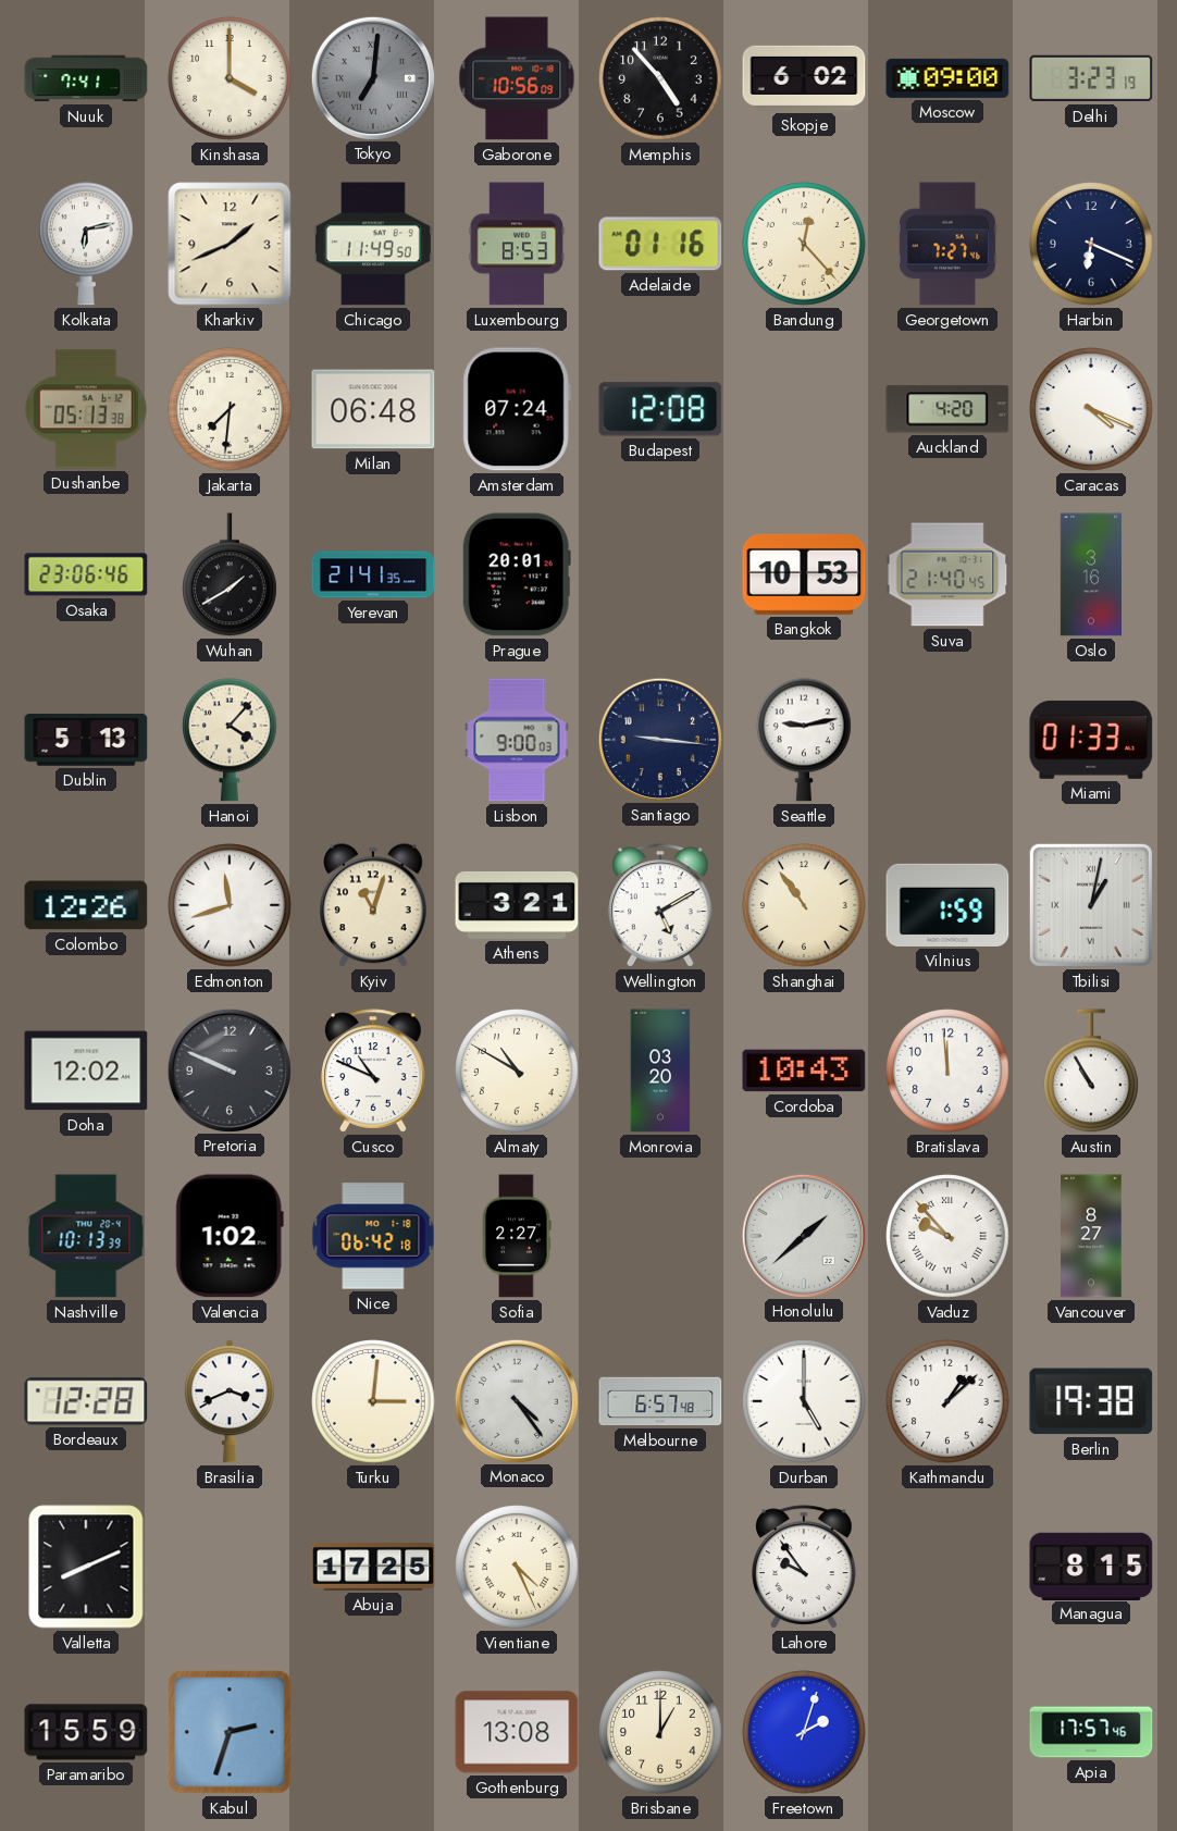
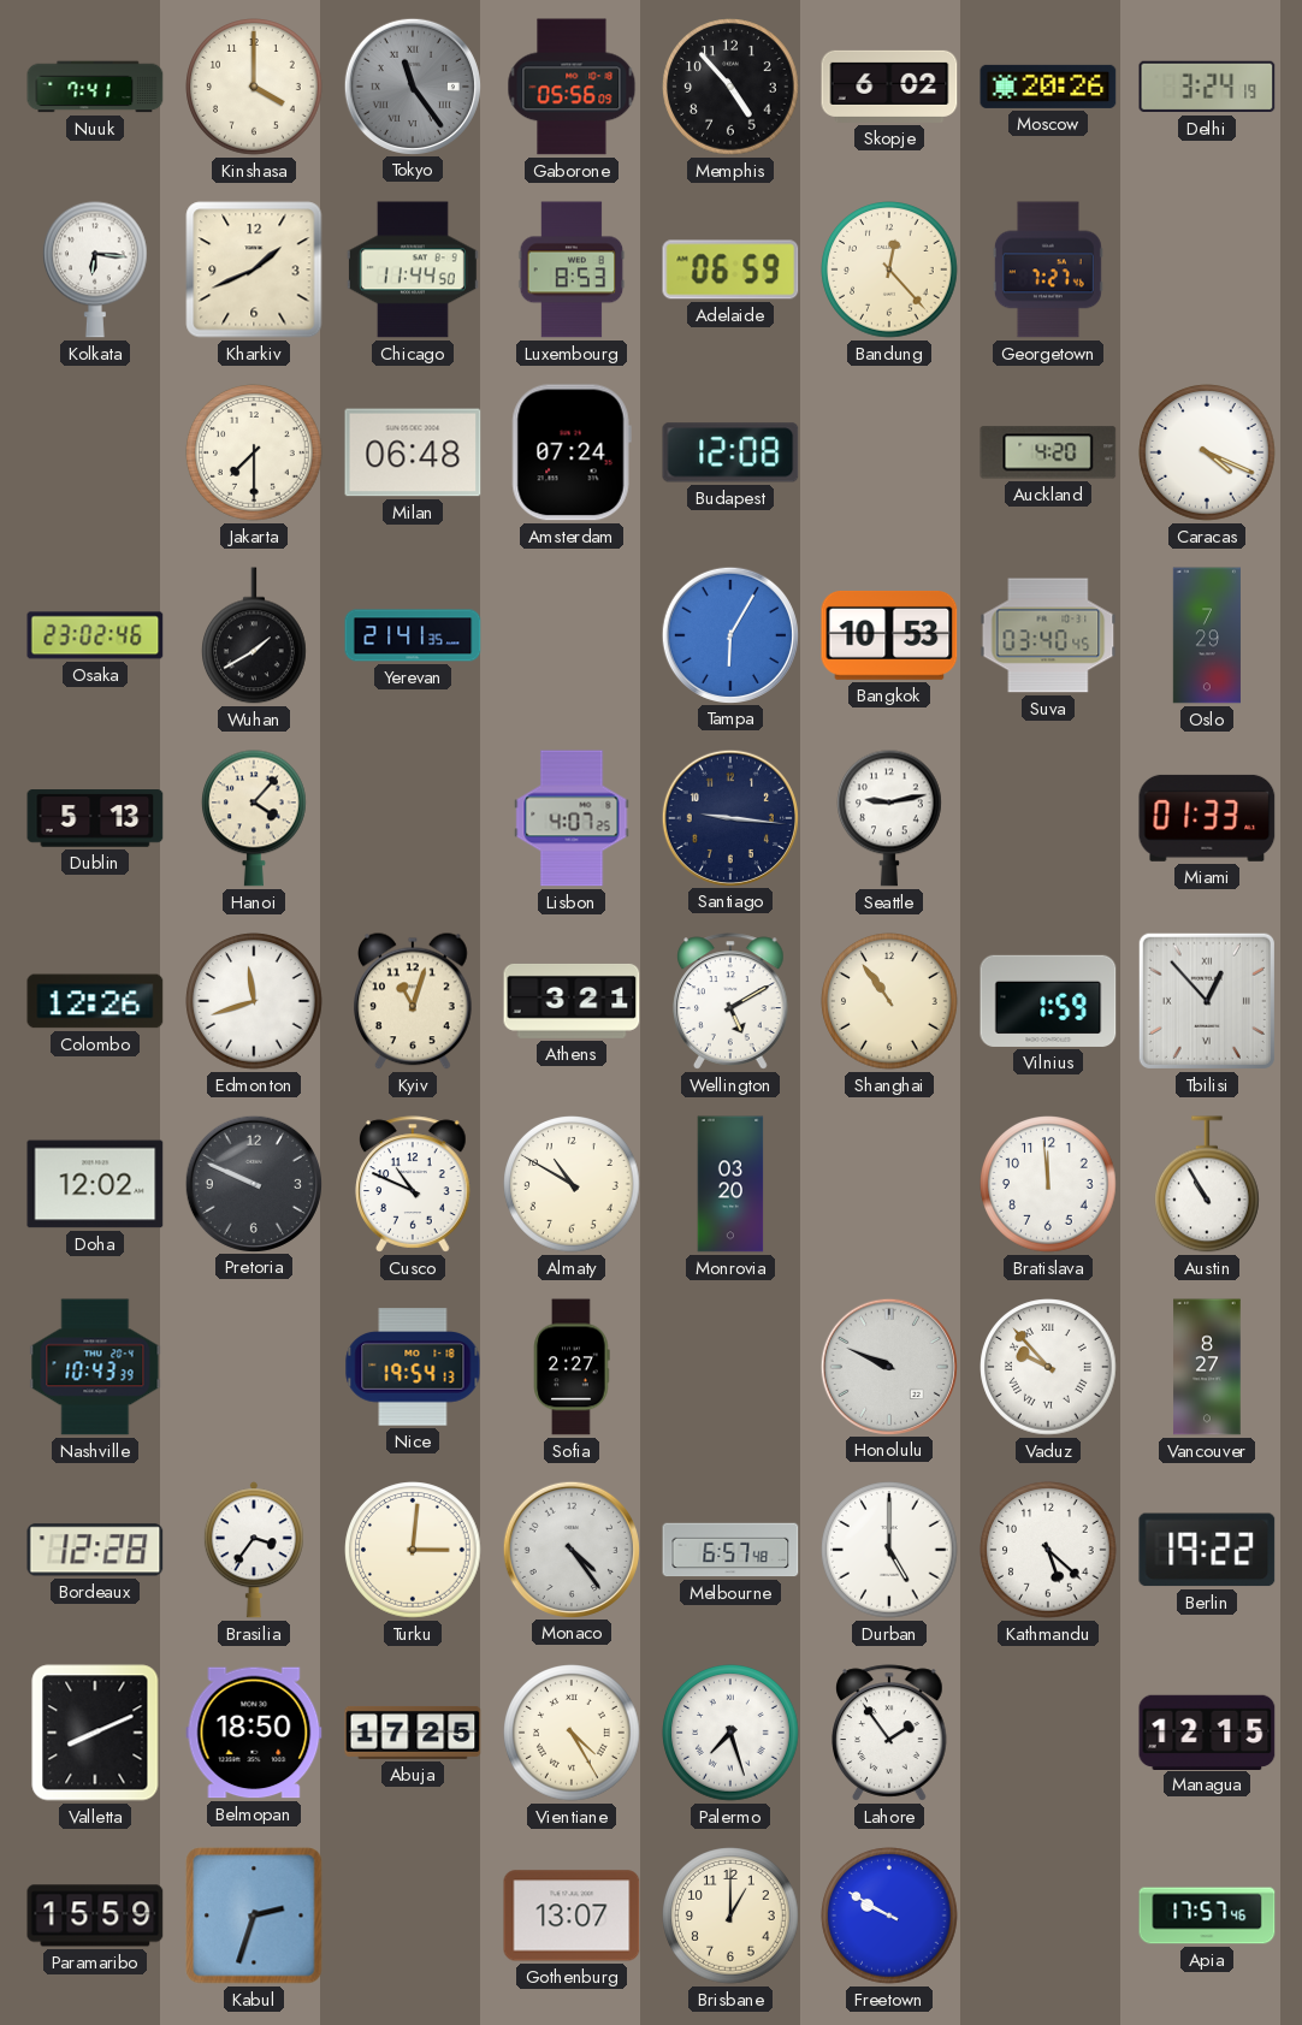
Tokyo: 7:01 -> 11:24 (412, 85)
Gaborone: 10:56 -> 05:56 (572, 87)
Moscow: 09:00 -> 20:26 (1048, 87)
Delhi: 3:23 -> 3:24 (1207, 87)
Kolkata: 6:13 -> 6:16 (96, 270)
Chicago: 11:49 -> 11:44 (413, 270)
Adelaide: 01:16 -> 06:59 (730, 270)
Harbin: 6:19 -> none (1091, 244)
Dushanbe: 05:13 -> none (86, 409)
Jakarta: 7:31 -> 7:30 (254, 452)
Osaka: 23:06 -> 23:02 (95, 635)
Prague: 20:01 -> none (517, 574)
Tampa: none -> 6:05 (729, 634)
Suva: 21:40 -> 03:40 (1048, 635)
Oslo: 3:16 -> 7:29 (1207, 635)
Lisbon: 9:00 -> 4:07 (572, 818)
Tbilisi: 1:02 -> 12:53 (1207, 1001)
Cordoba: 10:43 -> none (804, 1071)
Nashville: 10:13 -> 10:43 (95, 1367)
Valencia: 1:02 -> none (230, 1236)
Nice: 06:42 -> 19:54 (413, 1367)
Honolulu: 1:38 -> 9:49 (888, 1366)
Brasilia: 3:41 -> 3:36 (254, 1550)
Kathmandu: 1:08 -> 5:22 (1048, 1550)
Berlin: 19:38 -> 19:22 (1207, 1550)
Belmopan: none -> 18:50 (254, 1733)
Vientiane: 4:26 -> 4:25 (572, 1733)
Palermo: none -> 7:27 (730, 1733)
Lahore: 9:54 -> 1:54 (889, 1733)
Managua: 8:15 -> 12:15 (1207, 1731)
Gothenburg: 13:08 -> 13:07 (572, 1916)
Freetown: 2:03 -> 9:50 (889, 1916)
